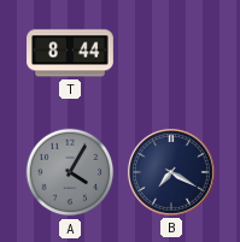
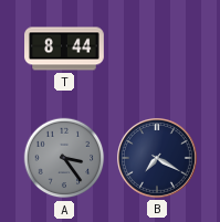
A: 4:05 -> 3:24 (64, 158)
